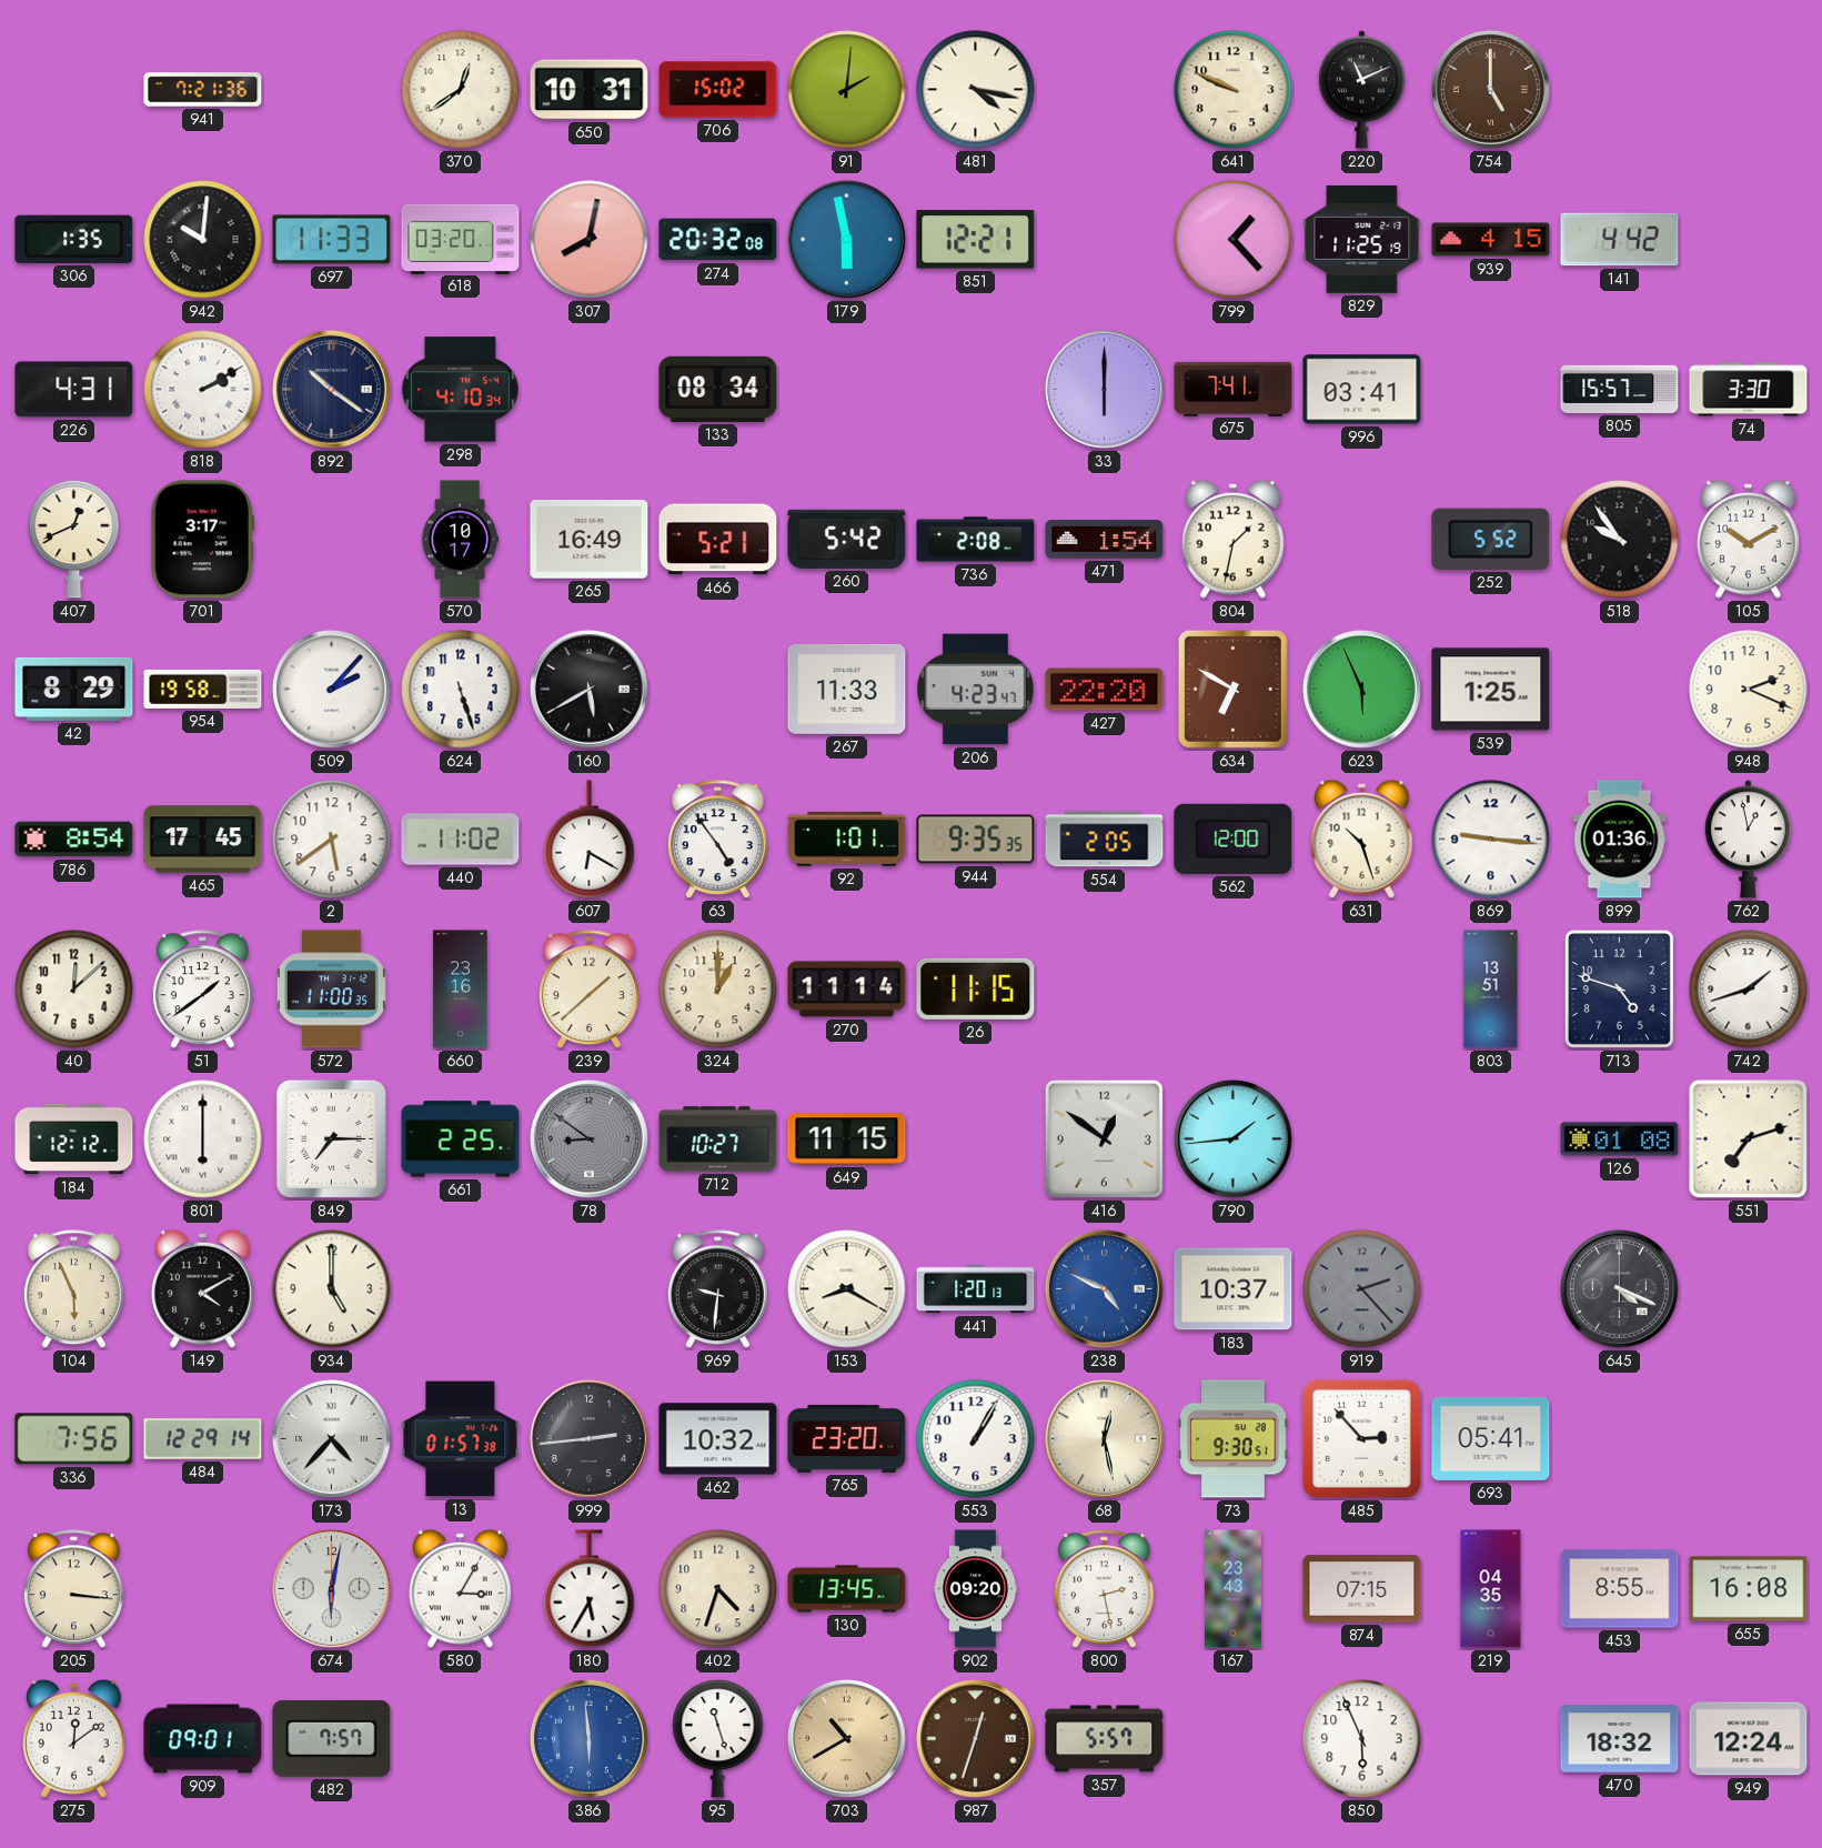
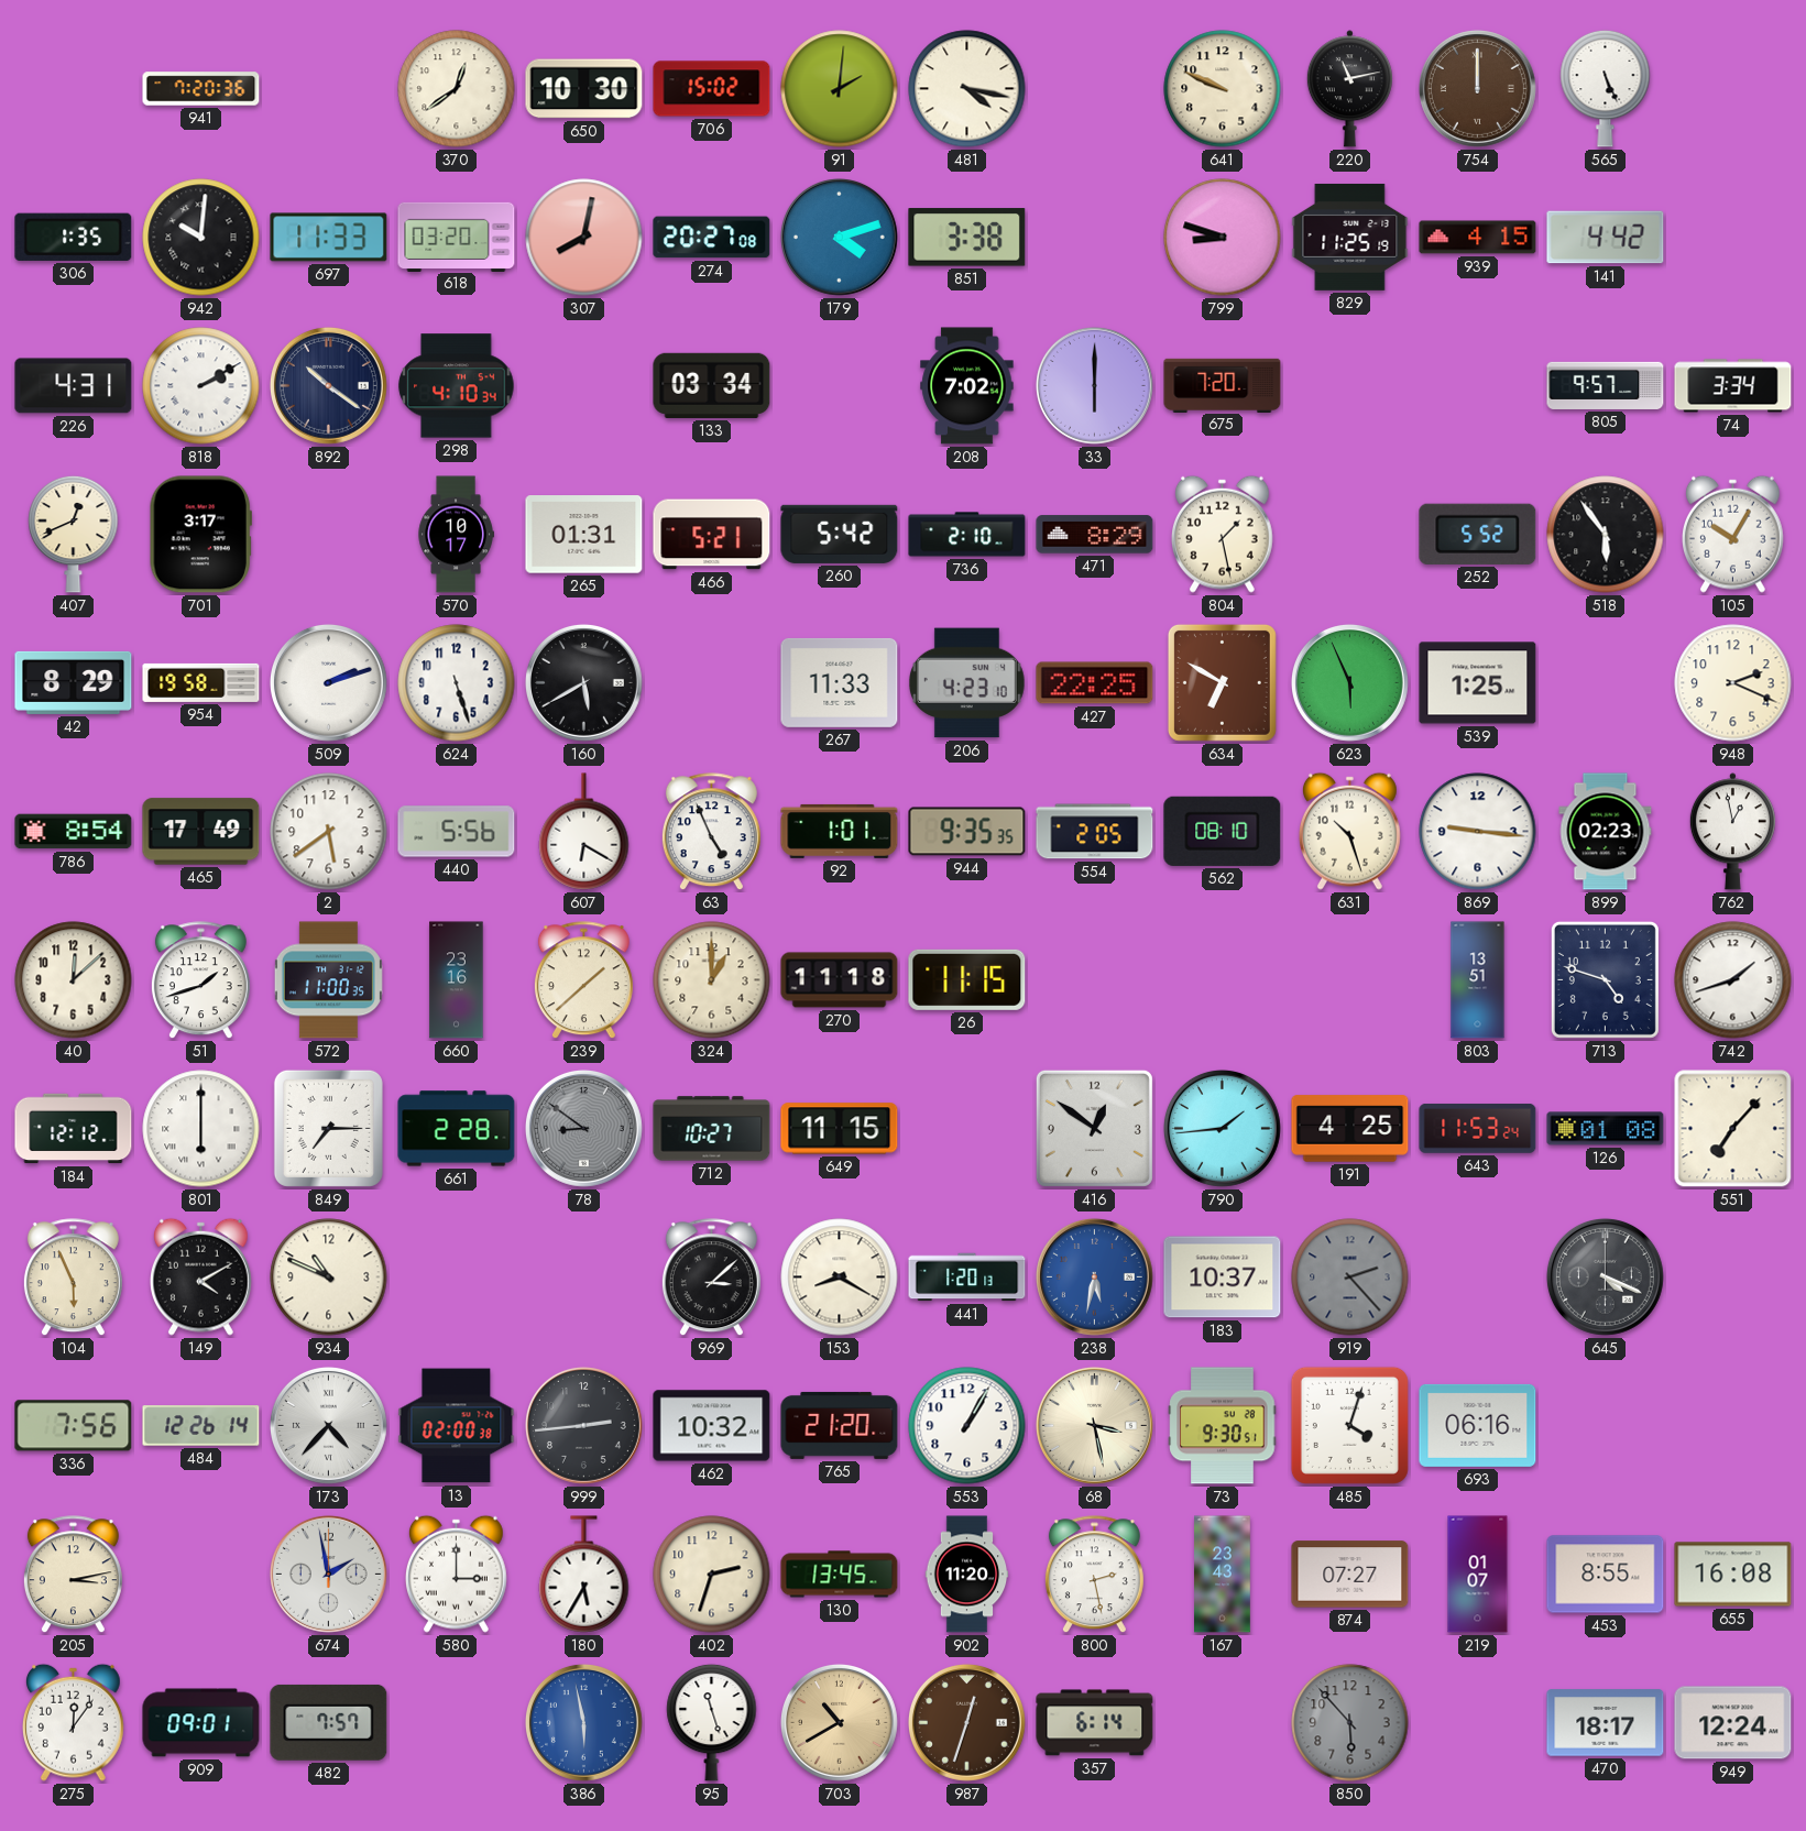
941: 7:21 -> 7:20 (201, 89)
650: 10:31 -> 10:30 (584, 89)
220: 11:11 -> 11:13 (1349, 89)
754: 5:00 -> 12:00 (1477, 88)
565: none -> 5:26 (1606, 88)
274: 20:32 -> 20:27 (712, 238)
179: 5:58 -> 4:12 (839, 237)
851: 12:21 -> 3:38 (967, 238)
799: 1:23 -> 8:48 (1223, 238)
133: 08:34 -> 03:34 (712, 385)
208: none -> 7:02 (967, 386)
675: 7:41 -> 7:20 (1223, 385)
996: 03:41 -> none (1362, 390)
805: 15:57 -> 9:57 (1606, 385)
74: 3:30 -> 3:34 (1733, 386)
265: 16:49 -> 01:31 (584, 535)
736: 2:08 -> 2:10 (967, 535)
471: 1:54 -> 8:29 (1095, 535)
804: 1:32 -> 1:28 (1223, 534)
518: 9:54 -> 5:54 (1606, 535)
105: 10:10 -> 10:05 (1733, 534)
509: 2:07 -> 2:12 (328, 682)
206: 4:23:47 -> 4:23:10 (966, 683)
427: 22:20 -> 22:25 (1095, 683)
465: 17:45 -> 17:49 (201, 832)
440: 11:02 -> 5:56 (457, 832)
63: 4:54 -> 4:56 (711, 832)
562: 12:00 -> 08:10 (1223, 831)
899: 01:36 -> 02:23 (1606, 832)
51: 1:39 -> 1:42 (200, 980)
270: 11:14 -> 11:18 (840, 980)
661: 2:25 -> 2:28 (457, 1129)
191: none -> 4:25 (1350, 1129)
643: none -> 11:53 (1478, 1128)
551: 7:12 -> 7:07 (1733, 1129)
934: 5:00 -> 10:49 (329, 1278)
969: 9:31 -> 3:08 (711, 1278)
238: 4:49 -> 5:32 (1094, 1276)
484: 12:29 -> 12:26 (201, 1426)
13: 01:57 -> 02:00 (457, 1426)
765: 23:20 -> 21:20 (840, 1425)
68: 12:28 -> 3:28 (1094, 1425)
485: 2:53 -> 4:03 (1349, 1425)
693: 05:41 -> 06:16 (1478, 1425)
205: 3:16 -> 3:13 (73, 1575)
674: 6:02 -> 1:58 (328, 1574)
580: 3:05 -> 3:00 (457, 1574)
402: 4:33 -> 2:33 (712, 1575)
902: 09:20 -> 11:20 (967, 1575)
874: 07:15 -> 07:27 (1350, 1575)
219: 04:35 -> 01:07 (1478, 1575)
275: 12:09 -> 12:06 (74, 1722)
386: 5:59 -> 5:58 (583, 1722)
357: 5:57 -> 6:14 (1095, 1723)
850: 5:56 -> 5:53 (1350, 1723)
850 dial: white -> grey (1350, 1723)
470: 18:32 -> 18:17 (1606, 1723)
